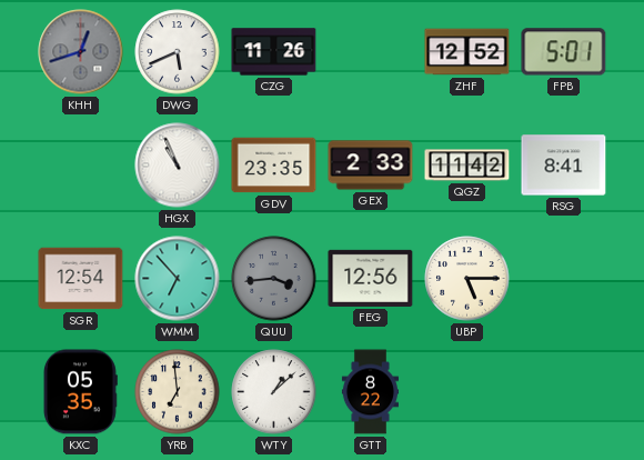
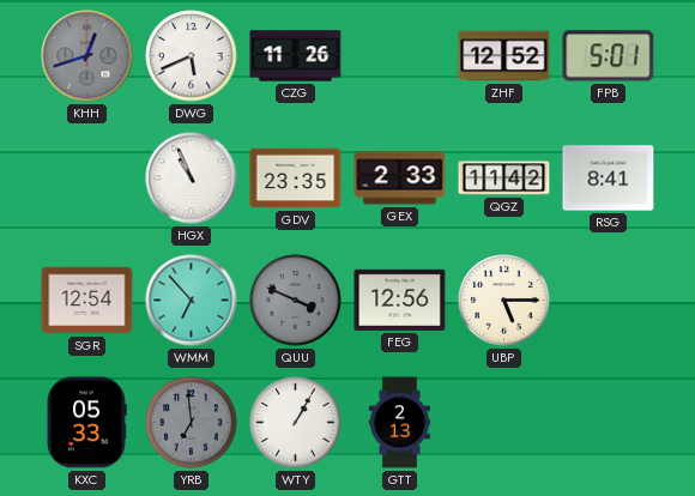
QUU: 3:44 -> 3:49 (296, 301)
KXC: 05:35 -> 05:33 (86, 423)
YRB dial: cream -> grey (192, 423)
WTY: 1:08 -> 1:05 (296, 423)
GTT: 8:22 -> 2:13 (399, 423)
